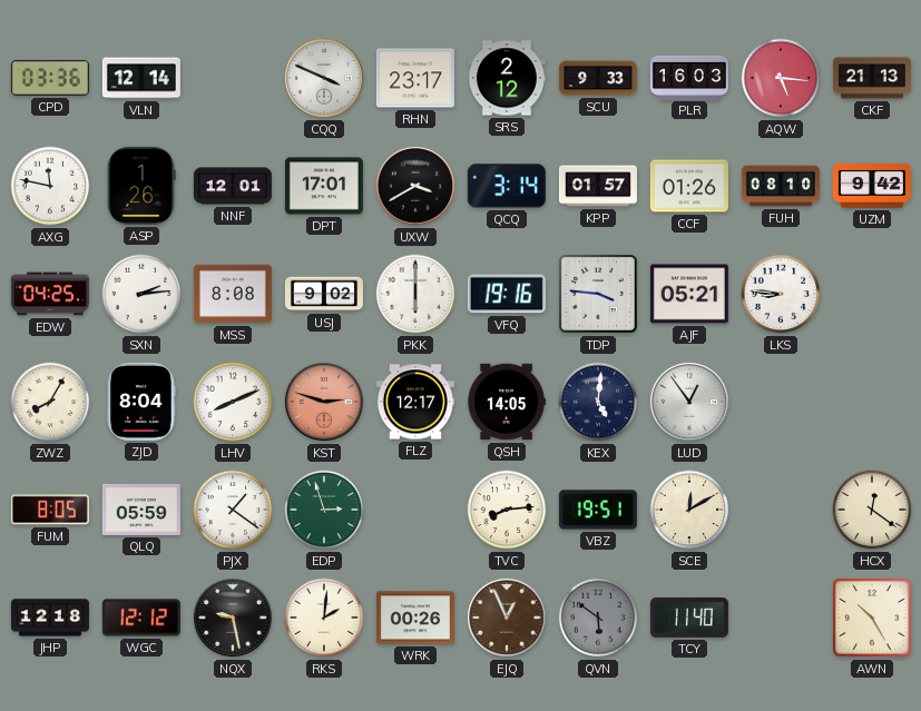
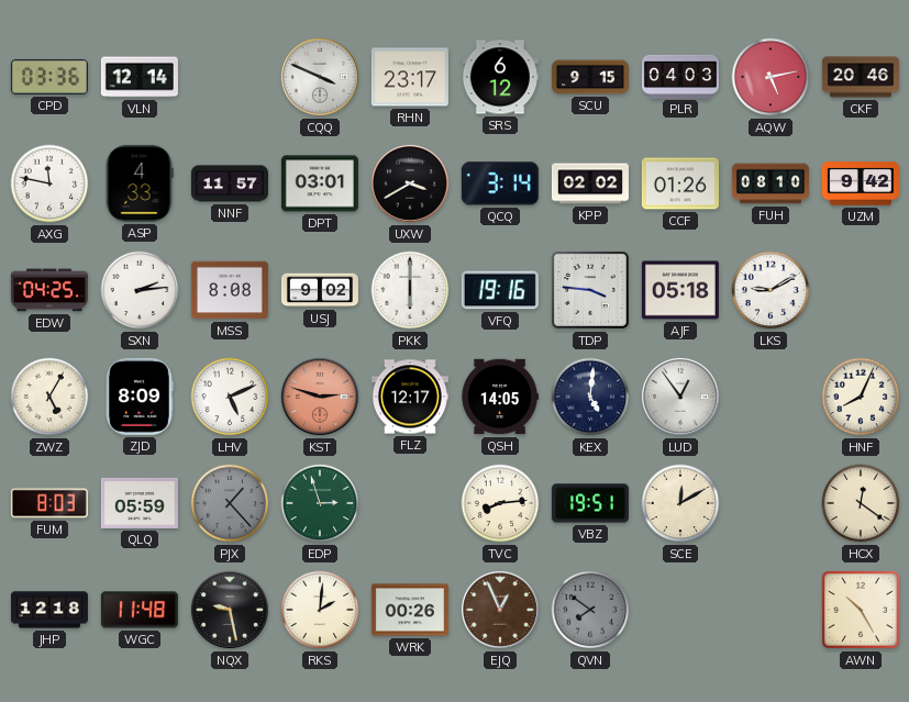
SRS: 2:12 -> 6:12 (500, 77)
SCU: 9:33 -> 9:15 (590, 77)
PLR: 16:03 -> 04:03 (680, 76)
AQW: 5:16 -> 5:13 (771, 77)
CKF: 21:13 -> 20:46 (861, 77)
ASP: 1:26 -> 4:33 (140, 183)
NNF: 12:01 -> 11:57 (230, 183)
DPT: 17:01 -> 03:01 (320, 183)
KPP: 01:57 -> 02:02 (590, 183)
AJF: 05:21 -> 05:18 (680, 290)
LKS: 8:46 -> 9:10 (771, 290)
ZWZ: 8:05 -> 5:05 (49, 397)
ZJD: 8:04 -> 8:09 (140, 397)
LHV: 8:11 -> 5:11 (230, 397)
HNF: none -> 8:04 (861, 397)
FUM: 8:05 -> 8:03 (49, 503)
PJX: 1:21 -> 1:23 (230, 503)
PJX dial: white -> grey (230, 503)
WGC: 12:12 -> 11:48 (140, 610)
QVN: 5:51 -> 7:51 (590, 610)
TCY: 11:40 -> none (689, 618)
